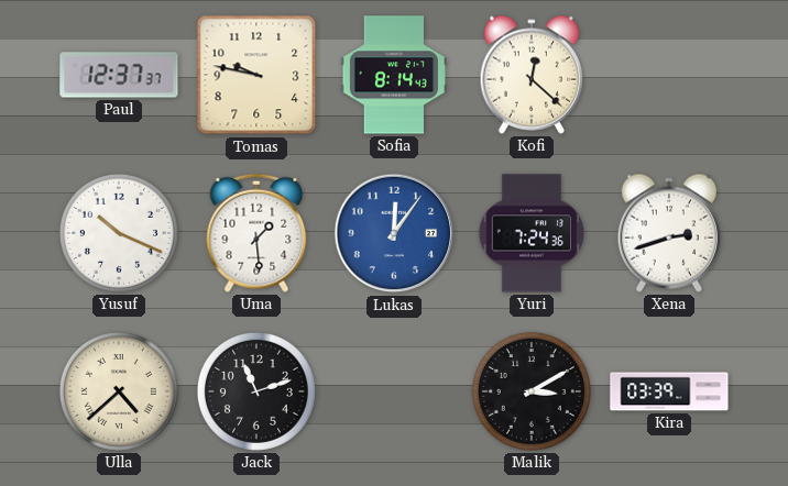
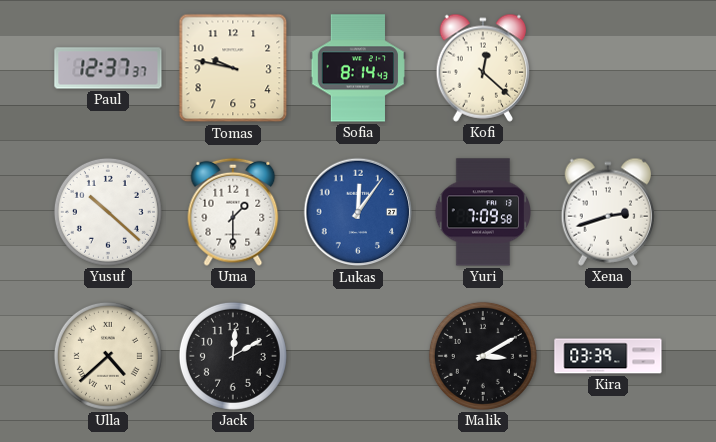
Yusuf: 10:19 -> 10:22 (108, 212)
Uma: 1:29 -> 1:30 (233, 212)
Yuri: 7:24 -> 7:09 (482, 212)
Jack: 11:12 -> 12:10 (233, 356)
